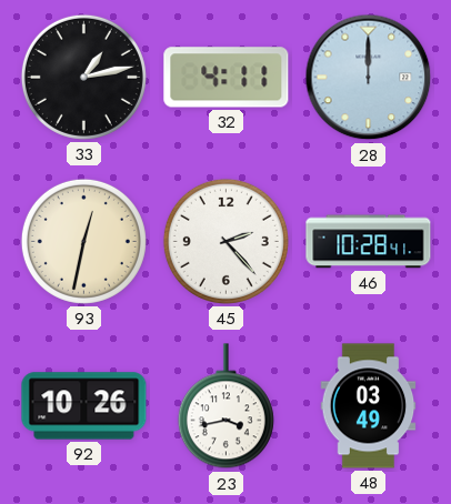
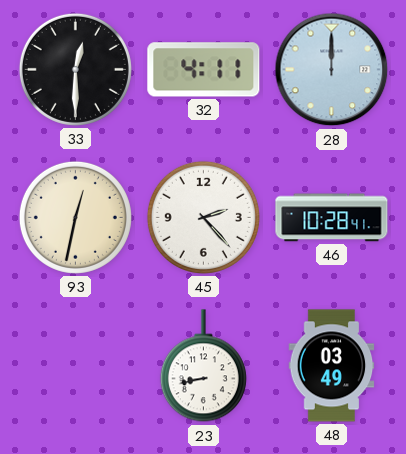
33: 1:13 -> 12:30 (75, 69)
92: 10:26 -> none (84, 406)
23: 3:43 -> 8:43 (203, 366)
